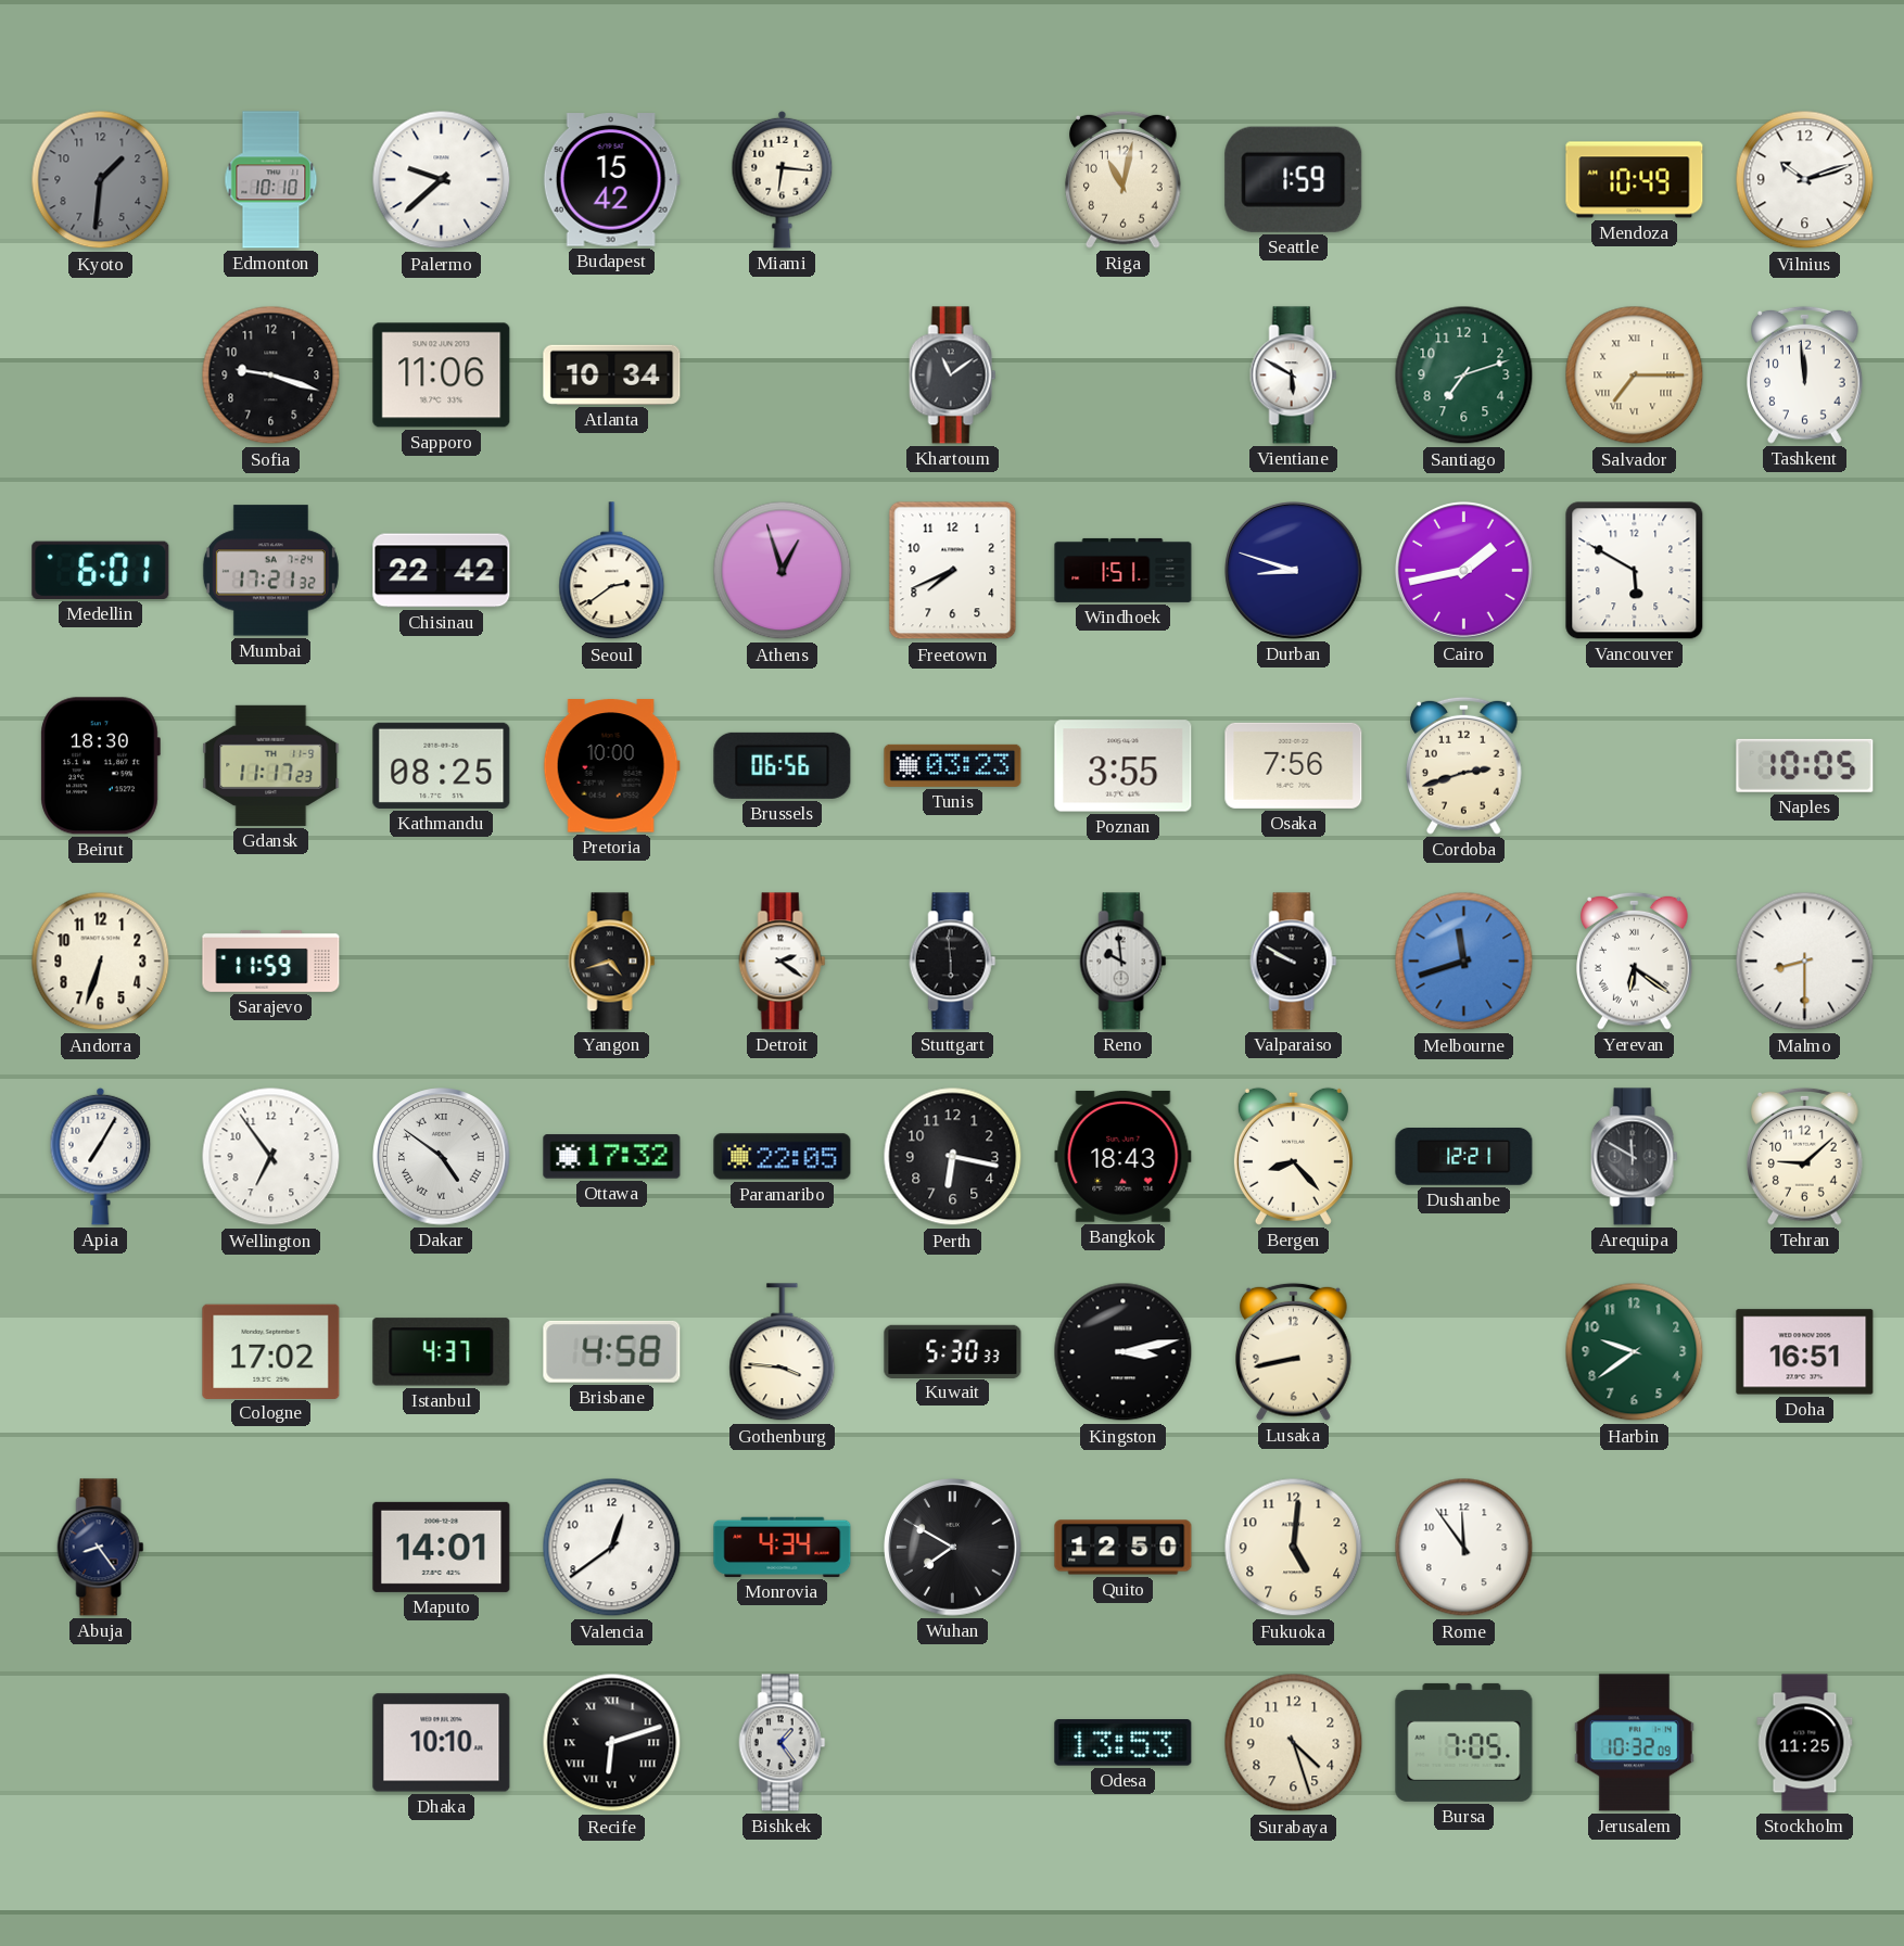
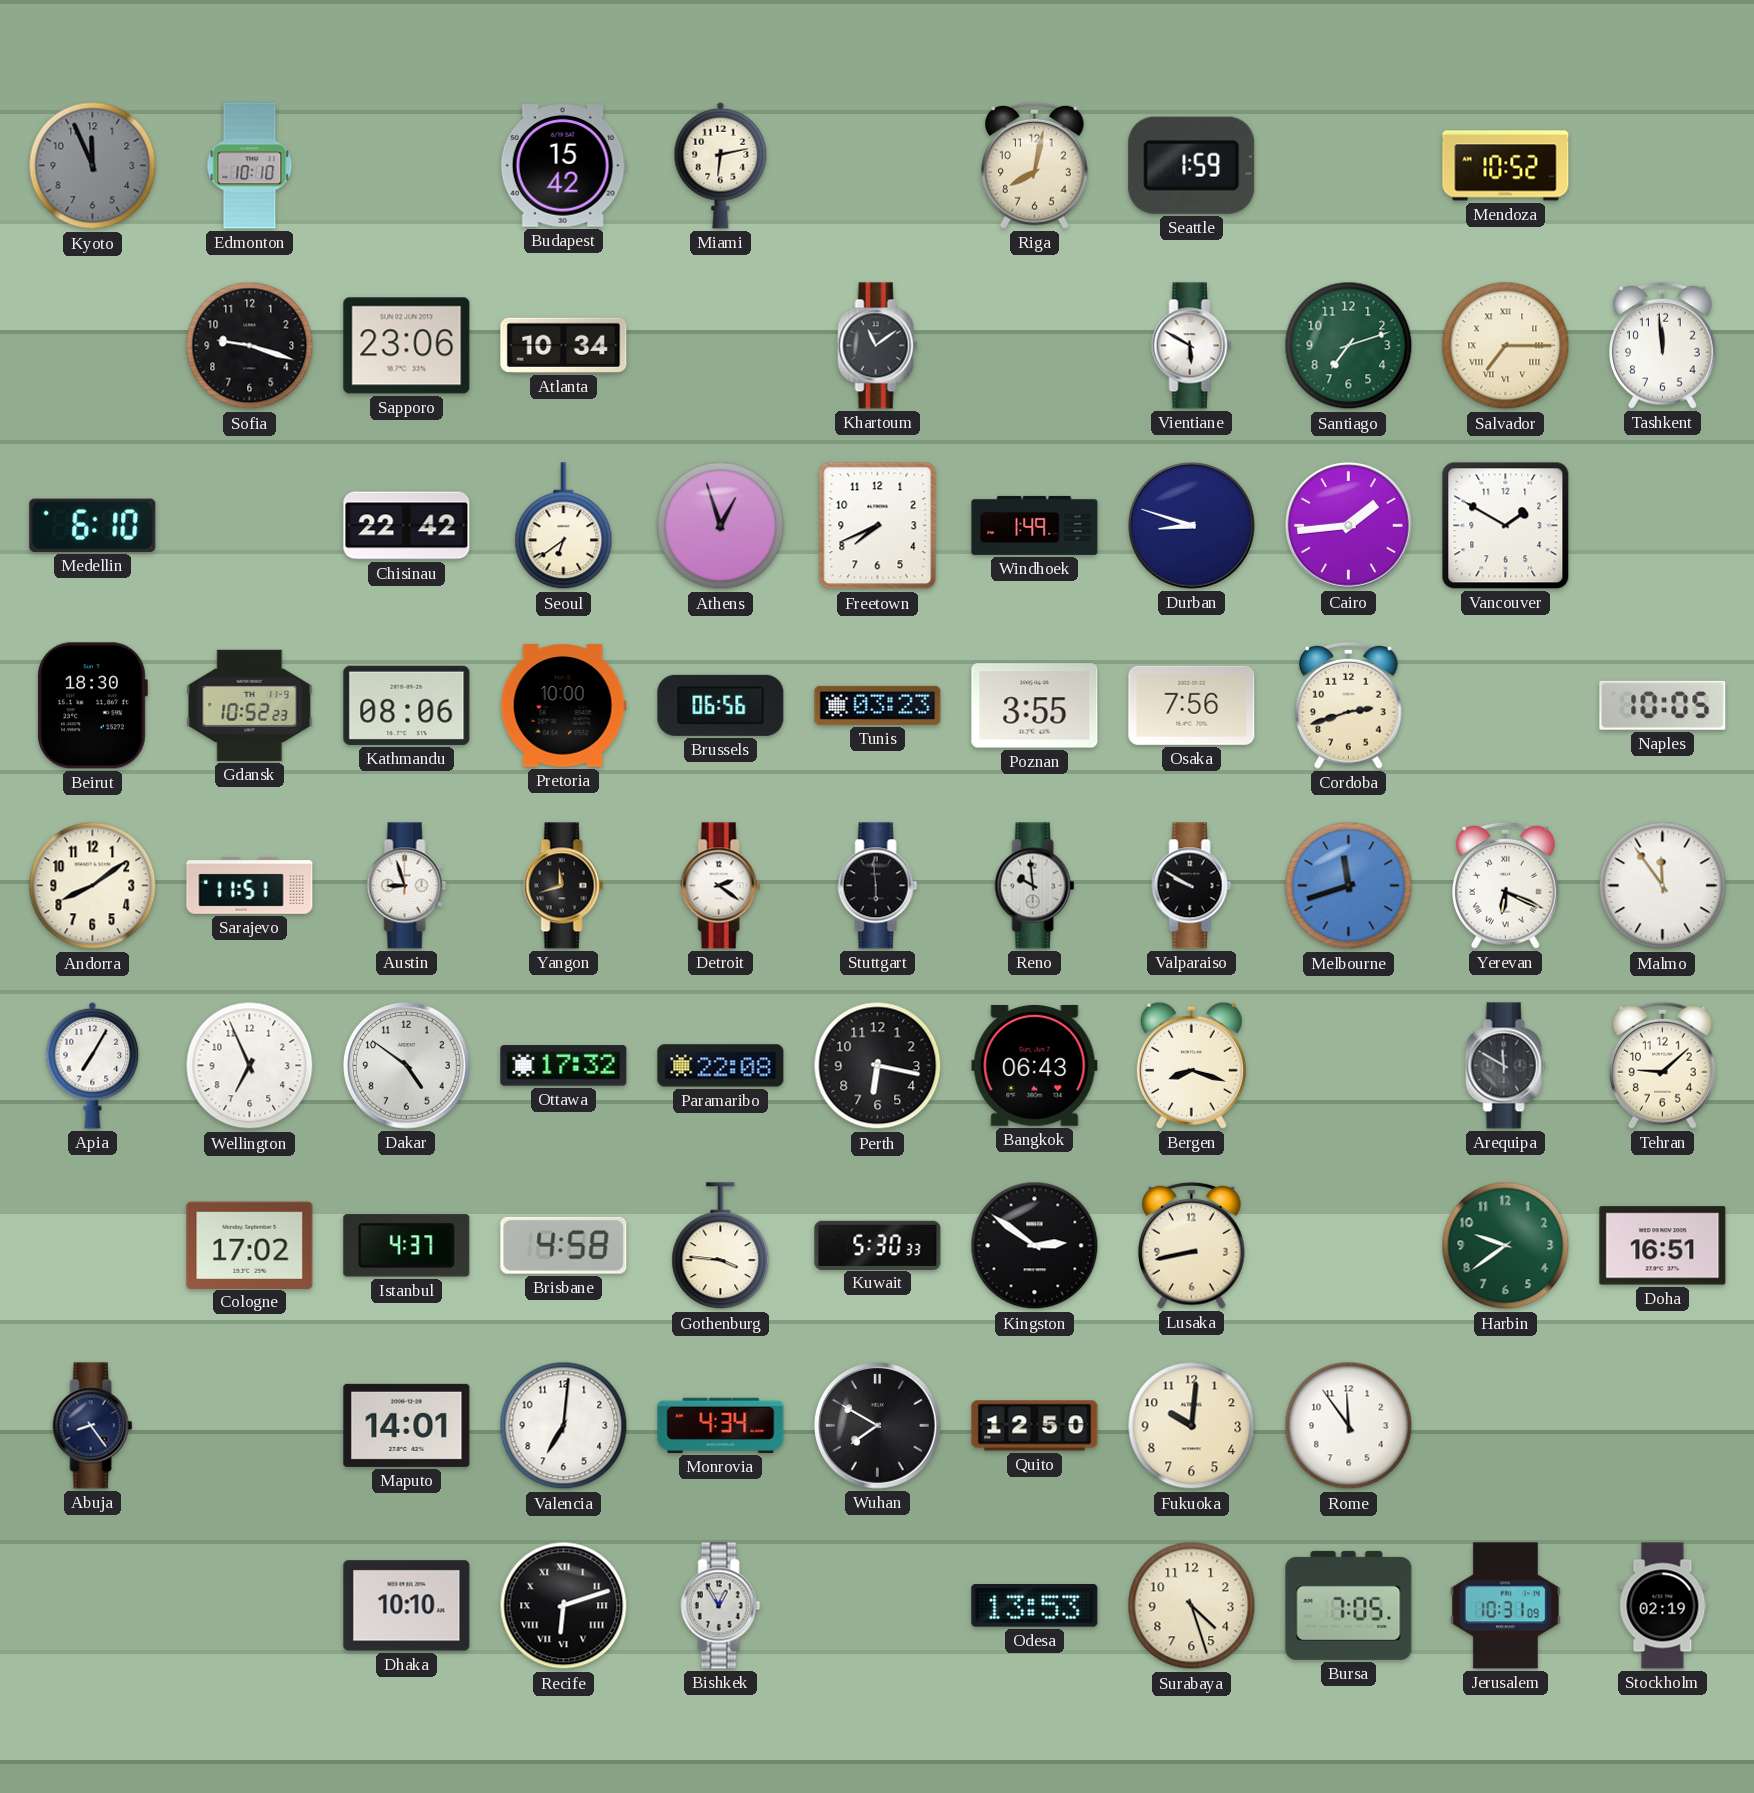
Kyoto: 1:31 -> 11:56 (93, 166)
Palermo: 9:38 -> none (442, 180)
Miami: 6:16 -> 6:13 (721, 165)
Riga: 11:02 -> 8:02 (1035, 165)
Mendoza: 10:49 -> 10:52 (1506, 166)
Vilnius: 10:12 -> none (1805, 180)
Sapporo: 11:06 -> 23:06 (407, 346)
Medellin: 6:01 -> 6:10 (93, 525)
Mumbai: 17:21 -> none (270, 571)
Seoul: 2:39 -> 6:39 (564, 526)
Windhoek: 1:51 -> 1:49 (1035, 525)
Cairo: 1:43 -> 1:44 (1349, 526)
Vancouver: 5:50 -> 1:50 (1506, 526)
Gdansk: 11:17 -> 10:52 (250, 705)
Kathmandu: 08:25 -> 08:06 (407, 705)
Andorra: 6:33 -> 8:09 (93, 886)
Sarajevo: 11:59 -> 11:51 (250, 885)
Austin: none -> 8:57 (407, 886)
Yangon: 4:42 -> 11:42 (564, 886)
Yerevan: 6:21 -> 6:19 (1506, 885)
Malmo: 8:30 -> 11:54 (1663, 886)
Wellington: 6:54 -> 6:56 (250, 1066)
Dakar numerals: Roman -> Arabic (407, 1066)
Paramaribo: 22:05 -> 22:08 (721, 1066)
Bangkok: 18:43 -> 06:43 (1035, 1065)
Bergen: 8:23 -> 8:18 (1191, 1065)
Dushanbe: 12:21 -> none (1464, 1157)
Kingston: 3:13 -> 2:51 (1035, 1246)
Valencia: 12:39 -> 7:01 (564, 1426)
Fukuoka: 5:01 -> 10:01 (1192, 1426)
Bishkek: 1:24 -> 12:55 (721, 1606)
Jerusalem: 10:32 -> 10:31 (1505, 1606)
Stockholm: 11:25 -> 02:19 (1663, 1606)
